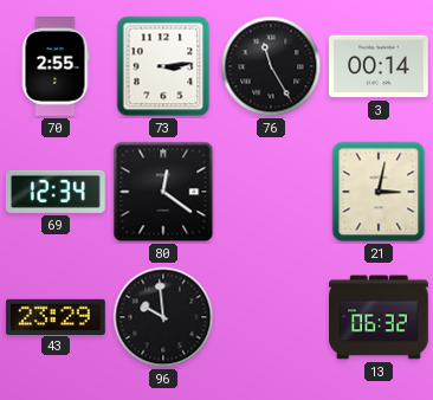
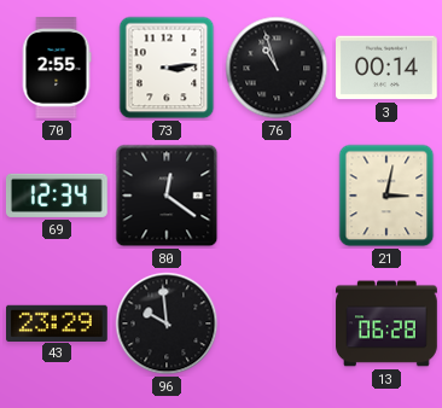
76: 11:25 -> 10:57 (277, 68)
13: 06:32 -> 06:28 (386, 324)
